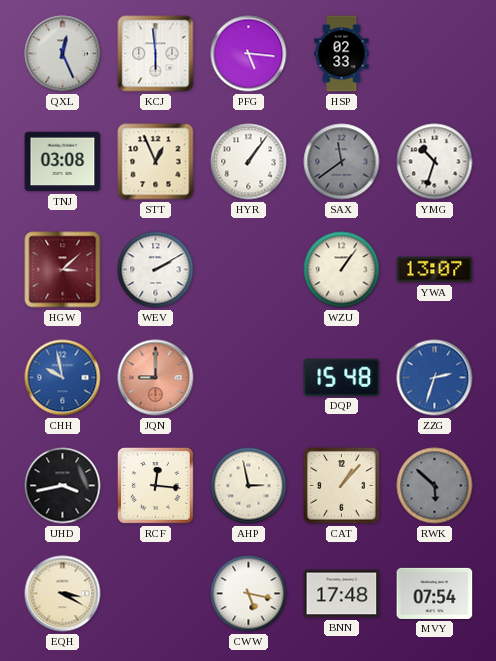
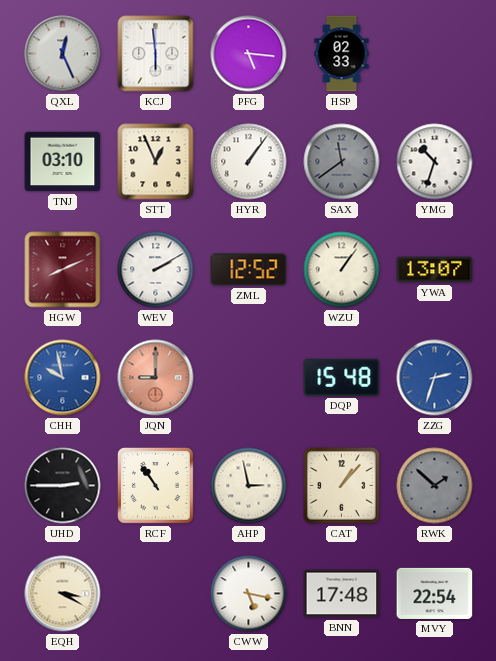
TNJ: 03:08 -> 03:10 (63, 162)
HGW: 3:08 -> 8:11 (63, 270)
ZML: none -> 12:52 (249, 270)
UHD: 3:43 -> 2:45 (63, 486)
RCF: 12:16 -> 10:54 (156, 486)
RWK: 5:52 -> 1:52 (435, 486)
MVY: 07:54 -> 22:54 (435, 593)
